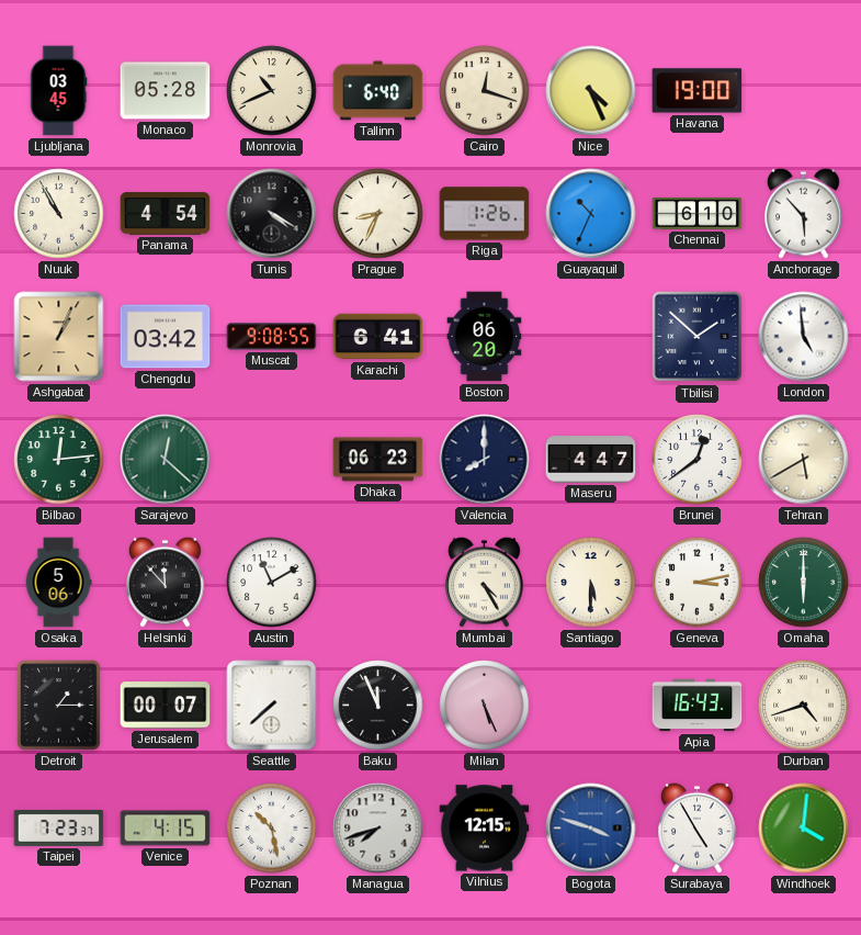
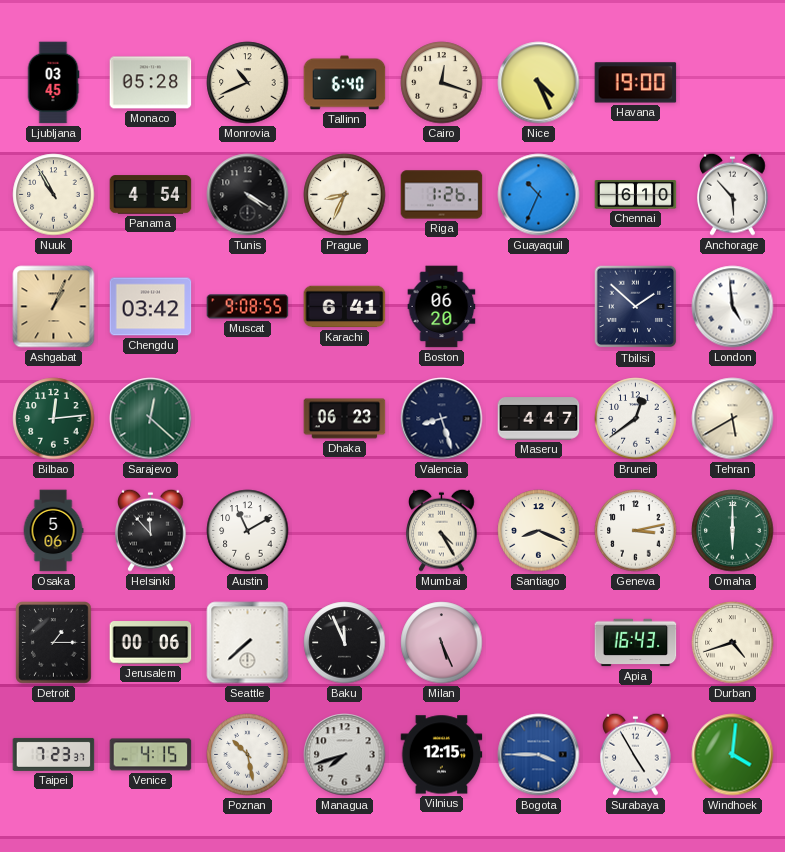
Valencia: 8:00 -> 8:27 (442, 419)
Santiago: 5:30 -> 8:19 (539, 531)
Jerusalem: 00:07 -> 00:06 (151, 643)
Bogota: 3:48 -> 3:45 (539, 755)
